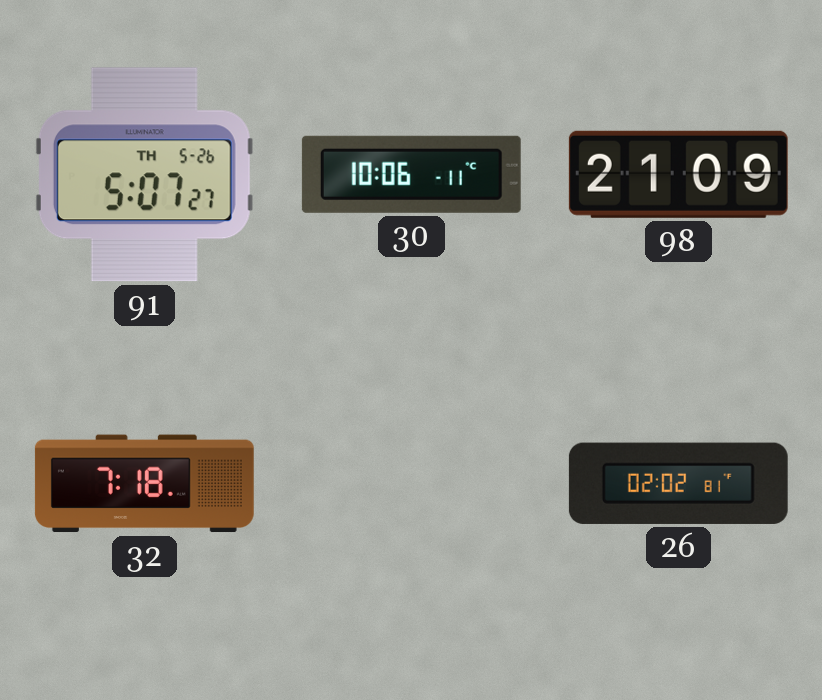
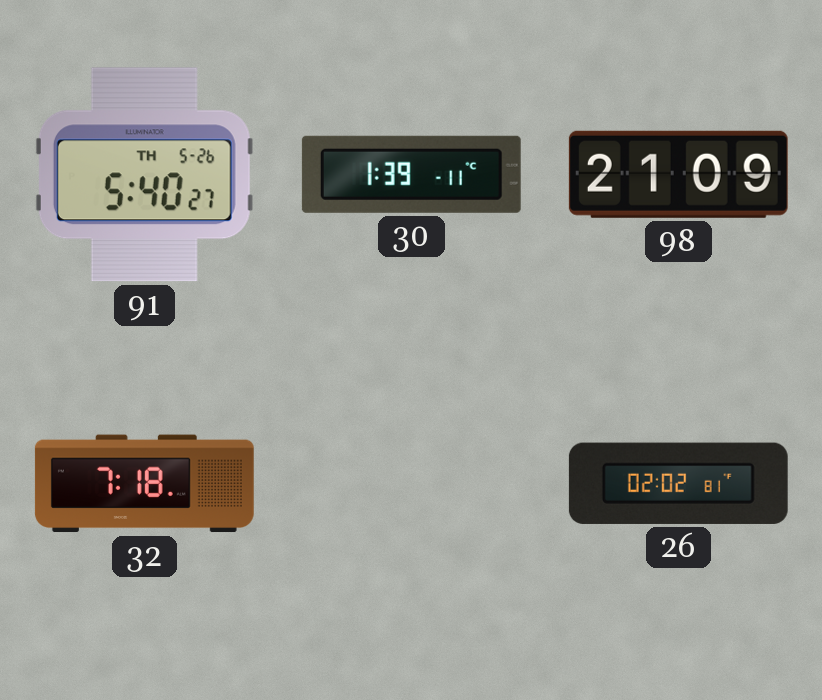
91: 5:07 -> 5:40 (144, 175)
30: 10:06 -> 1:39 (411, 174)
